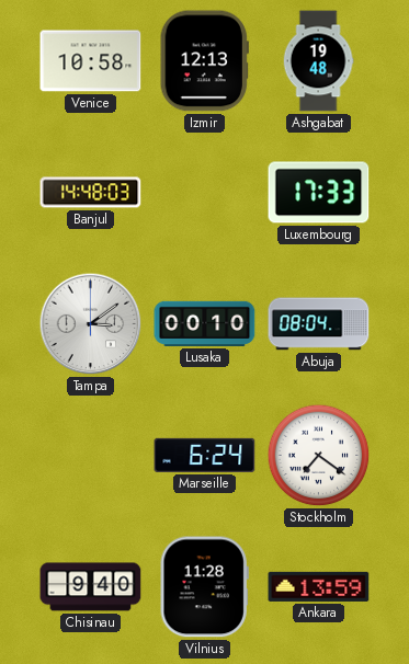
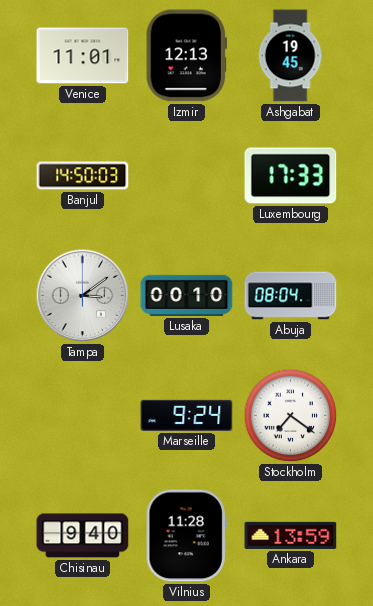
Venice: 10:58 -> 11:01 (83, 56)
Ashgabat: 19:48 -> 19:45 (290, 56)
Banjul: 14:48 -> 14:50 (83, 176)
Marseille: 6:24 -> 9:24 (187, 415)
